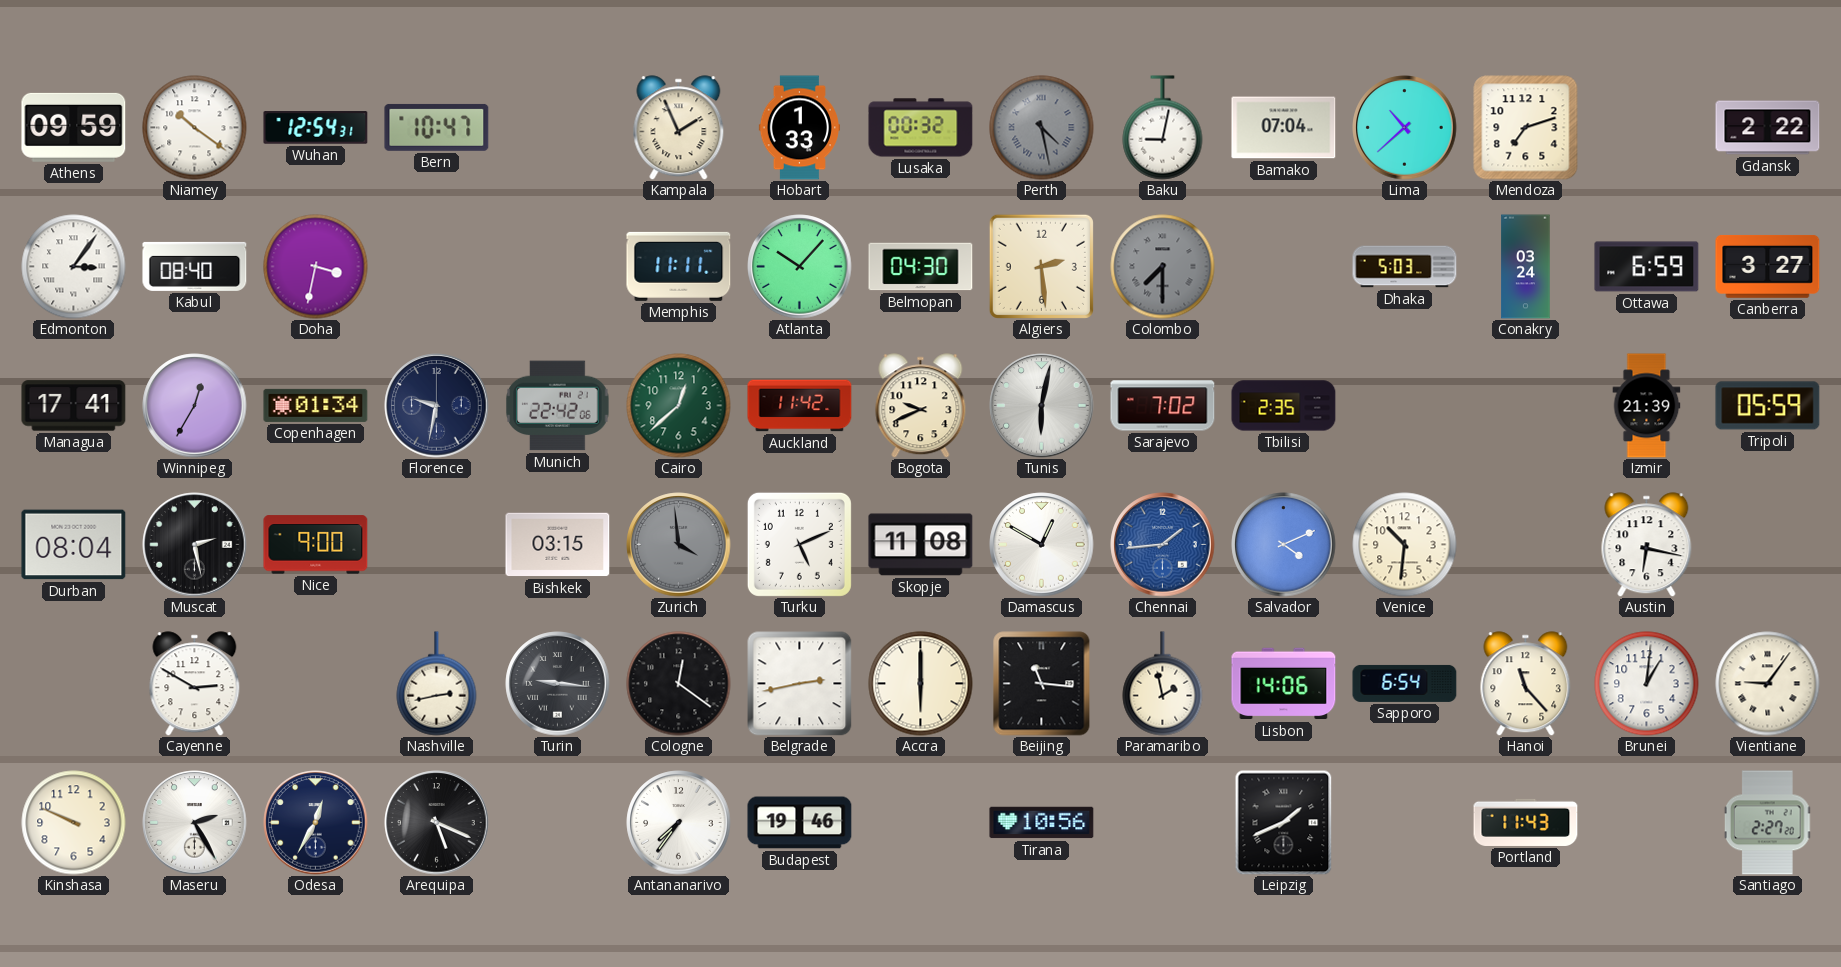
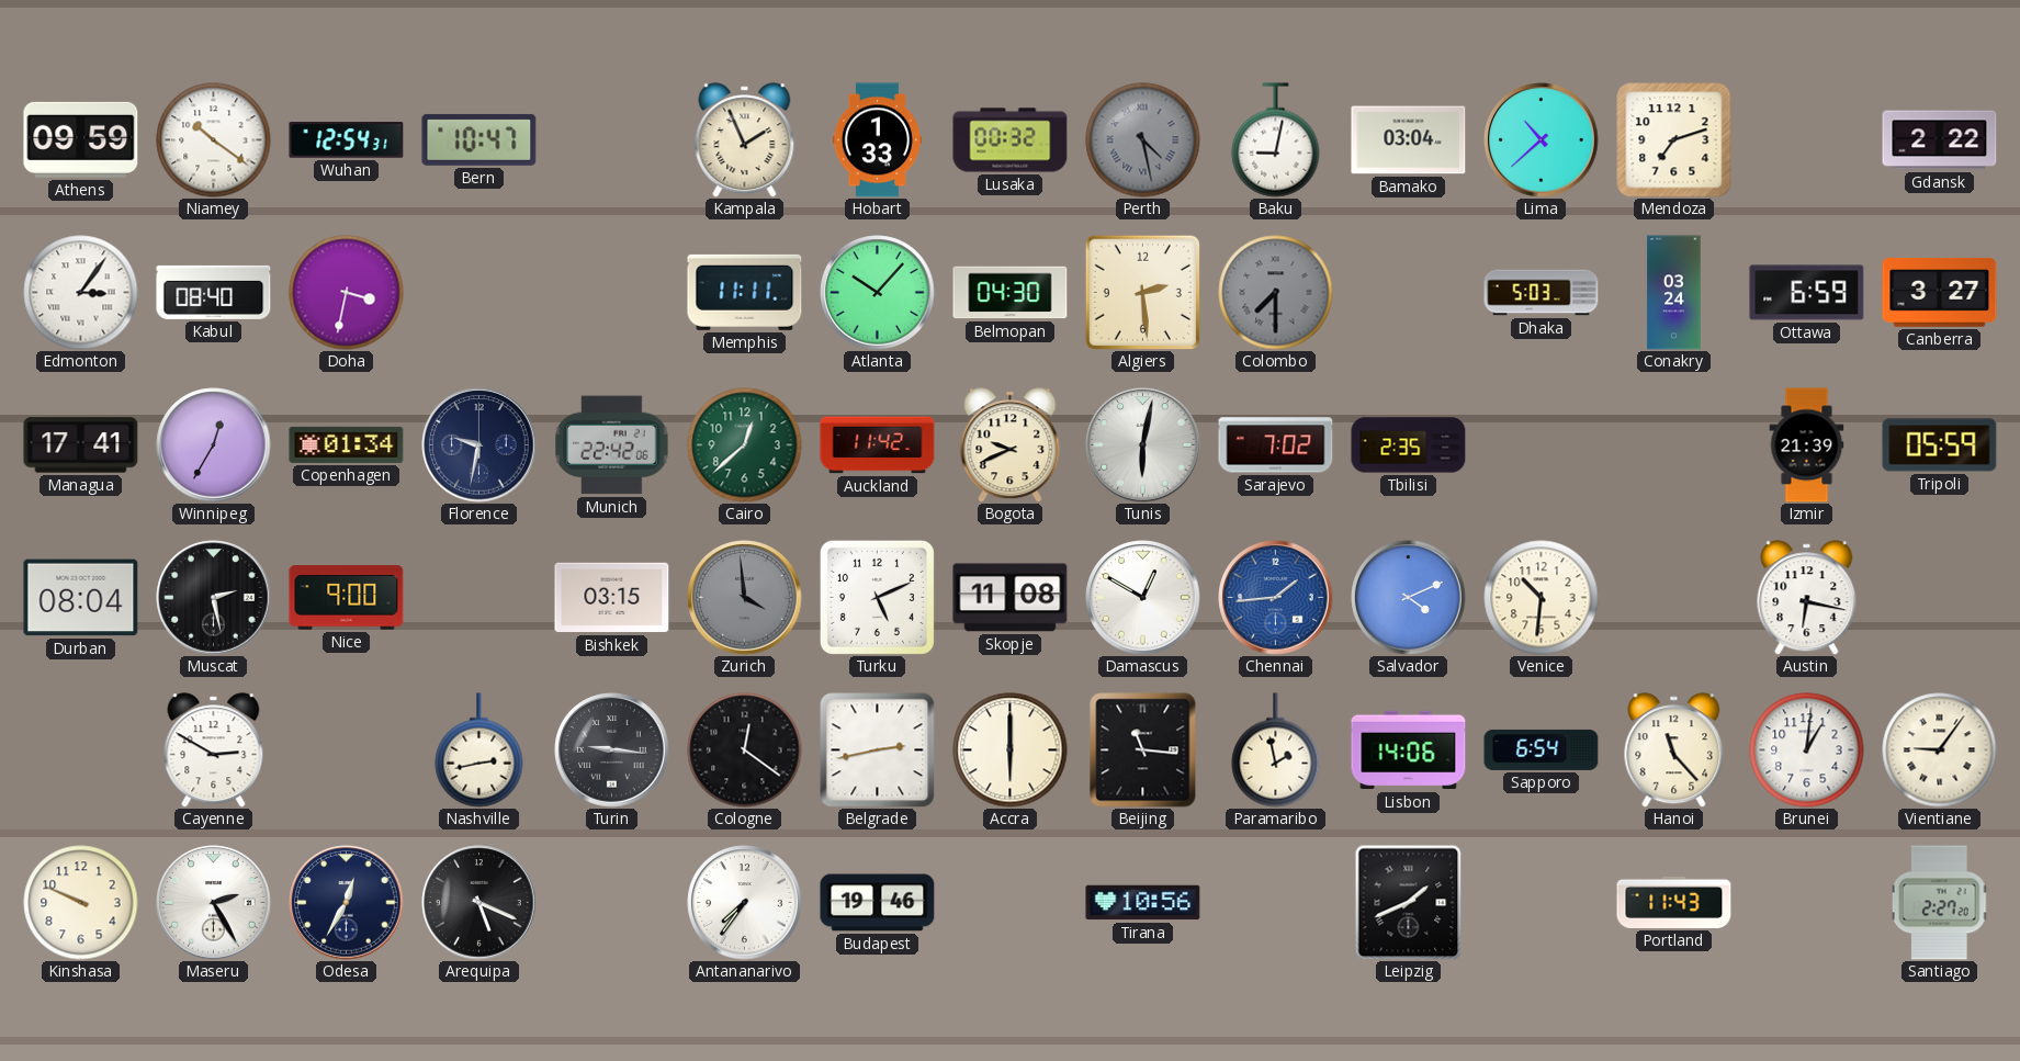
Bamako: 07:04 -> 03:04 (1409, 140)
